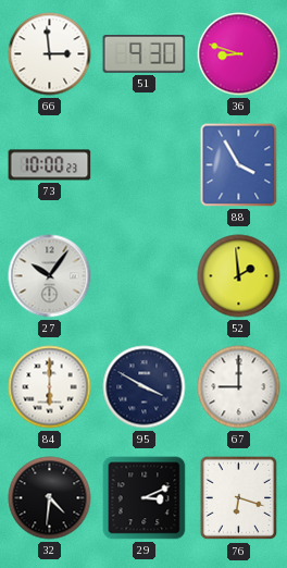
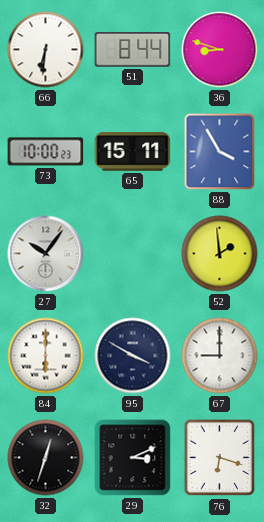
66: 2:59 -> 6:31 (46, 50)
51: 9:30 -> 8:44 (133, 50)
65: none -> 15:11 (133, 152)
32: 4:31 -> 12:33 (46, 458)
